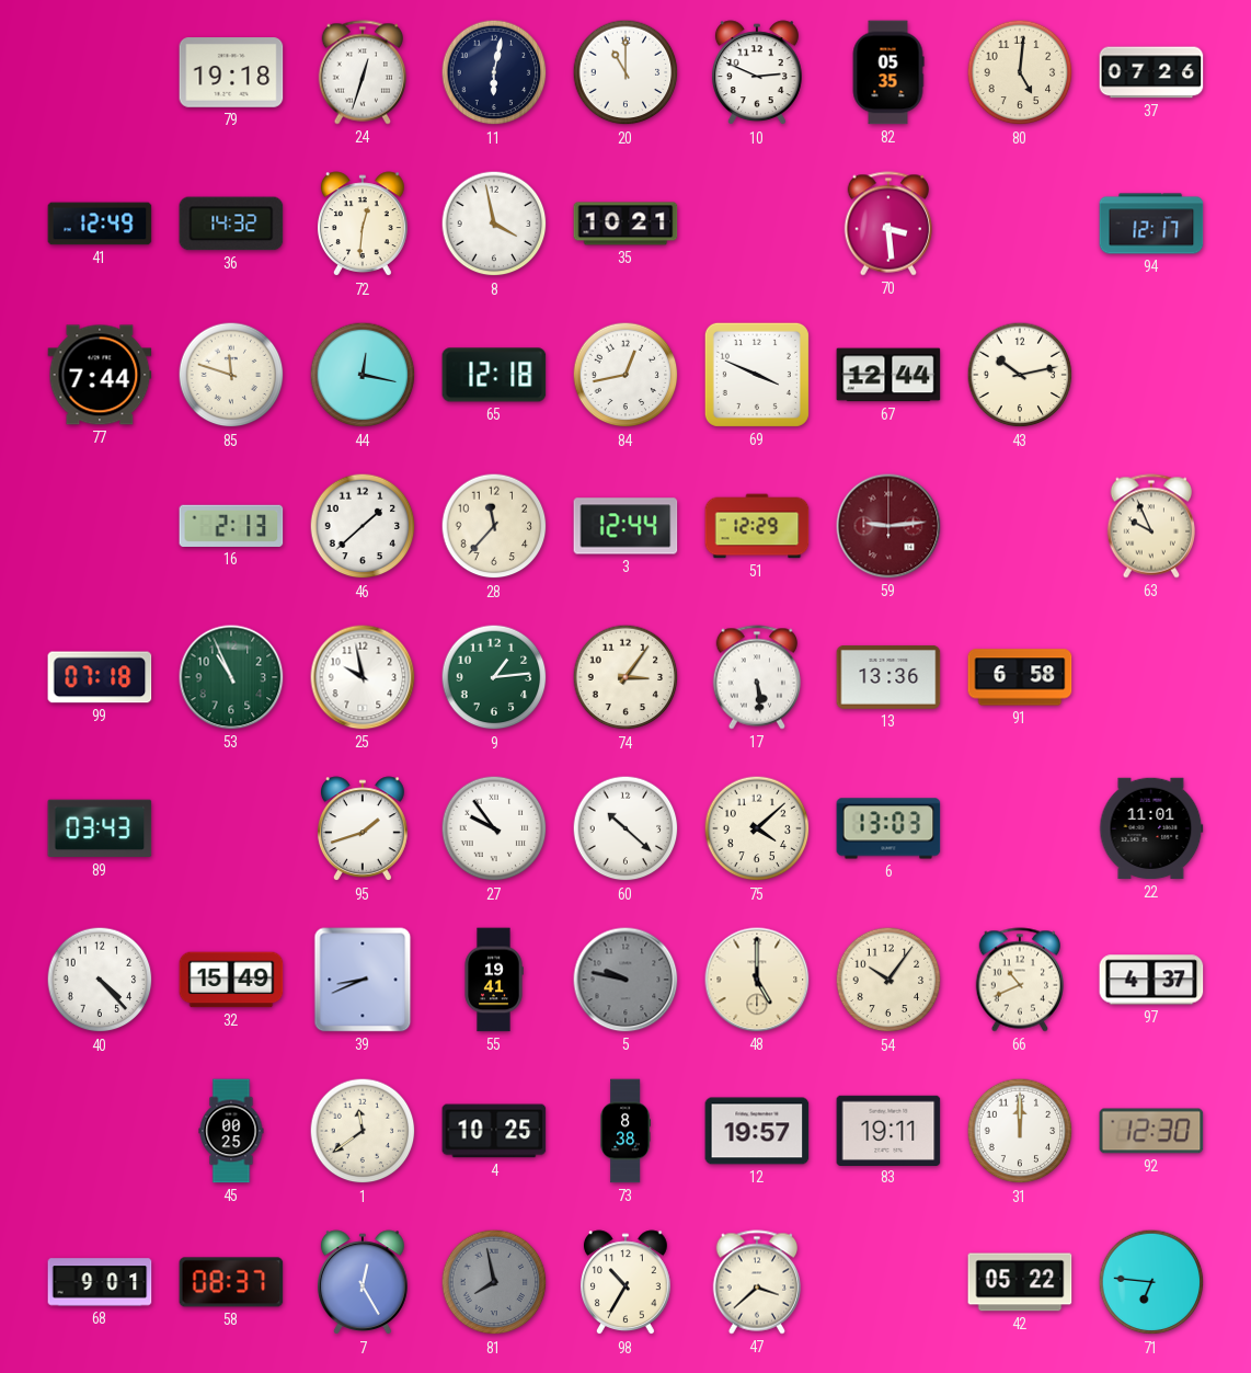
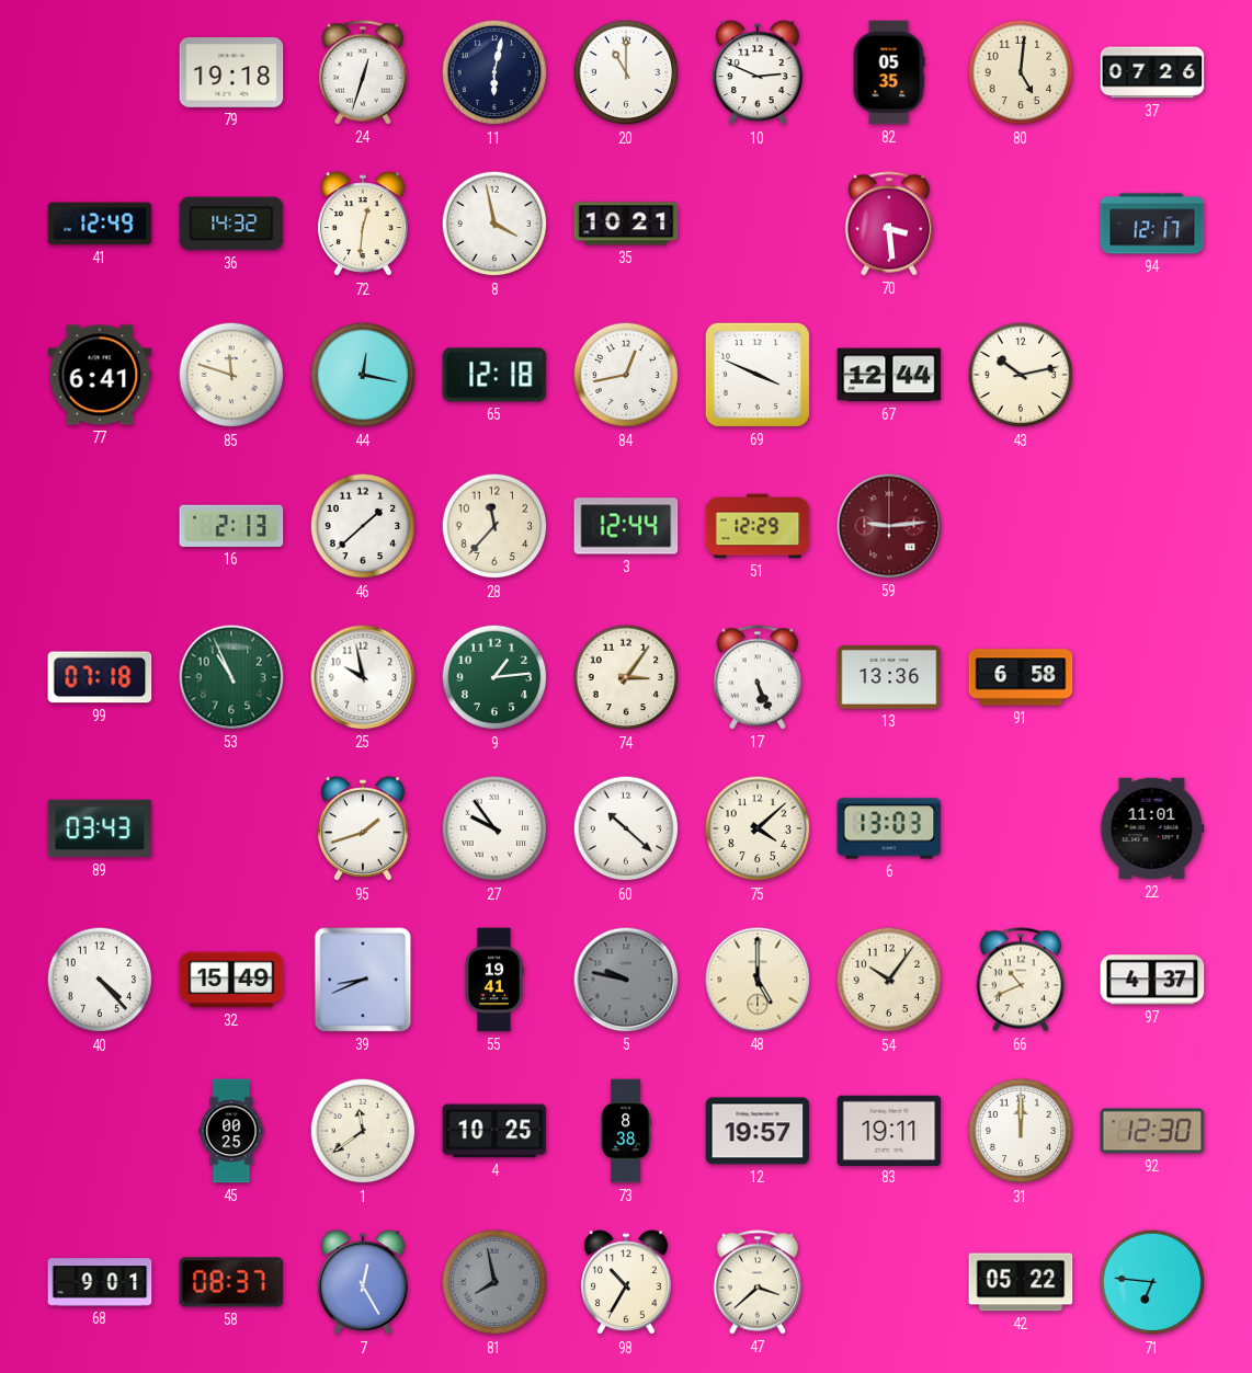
77: 7:44 -> 6:41 (100, 375)
63: 9:56 -> none (1150, 526)
17: 5:29 -> 5:26 (756, 677)
